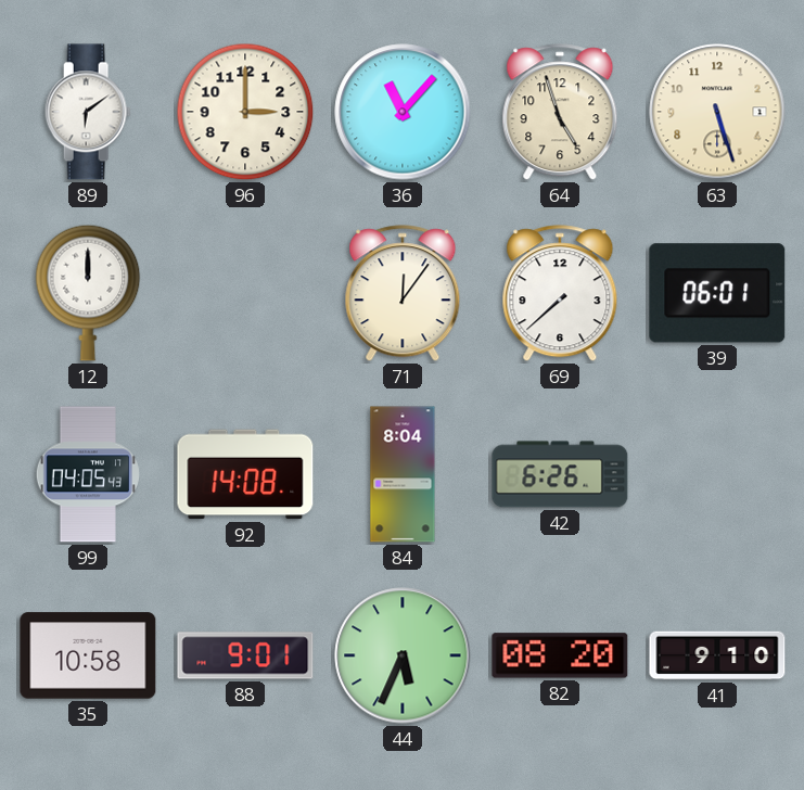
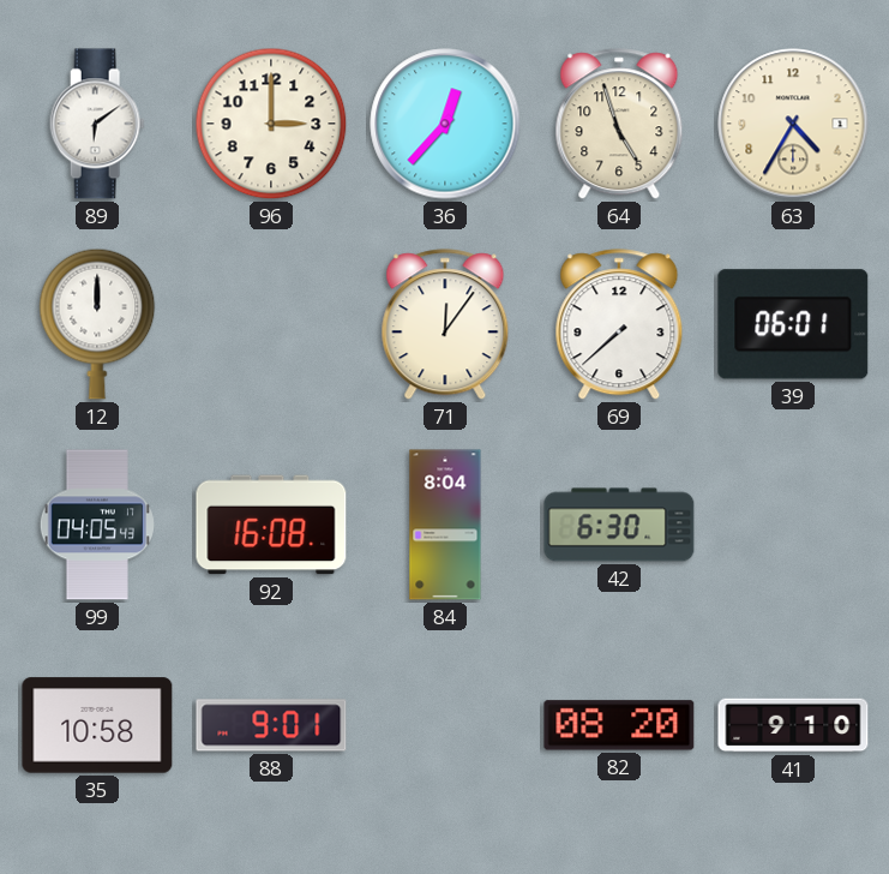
36: 11:07 -> 12:37 (445, 124)
63: 5:27 -> 4:35 (793, 124)
92: 14:08 -> 16:08 (271, 525)
42: 6:26 -> 6:30 (619, 525)
44: 5:34 -> none (403, 655)
